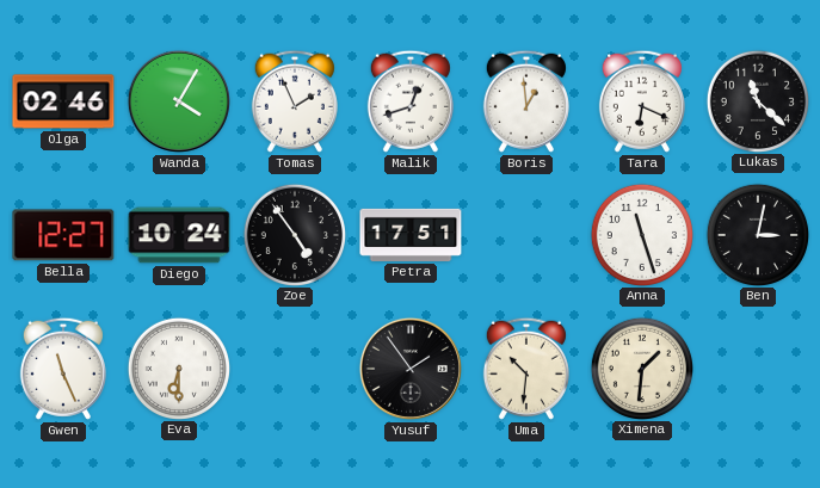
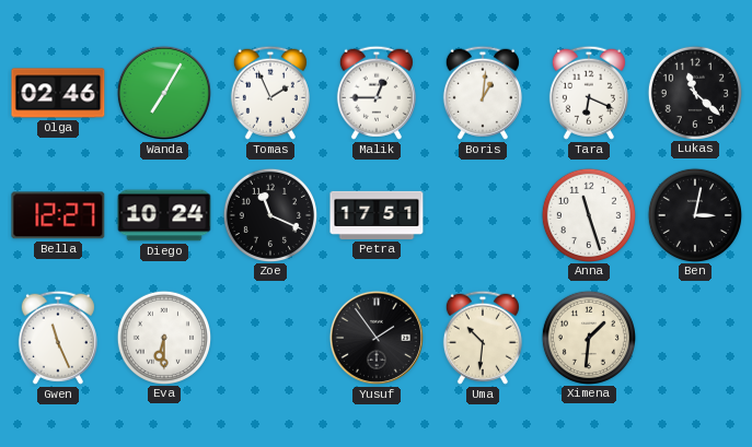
Wanda: 4:05 -> 7:05 (164, 93)
Malik: 12:42 -> 12:45 (377, 93)
Boris: 12:59 -> 1:01 (483, 93)
Zoe: 4:54 -> 11:19 (269, 214)
